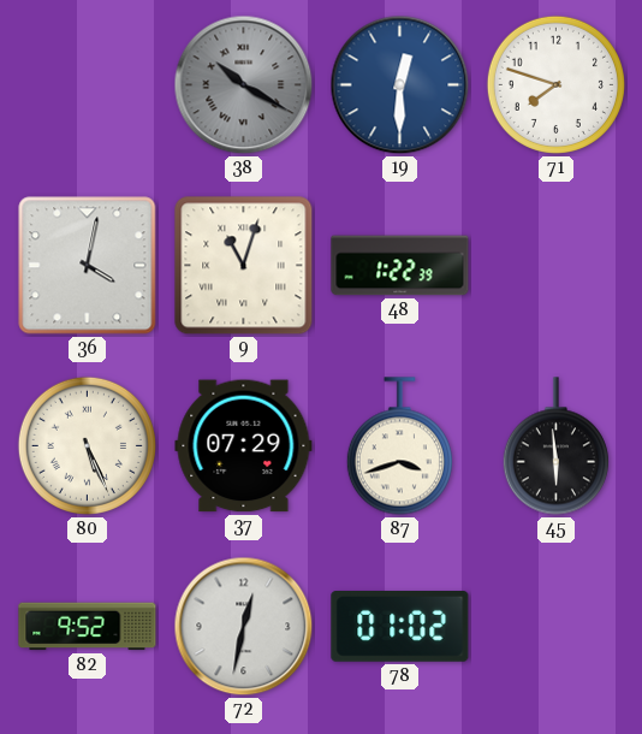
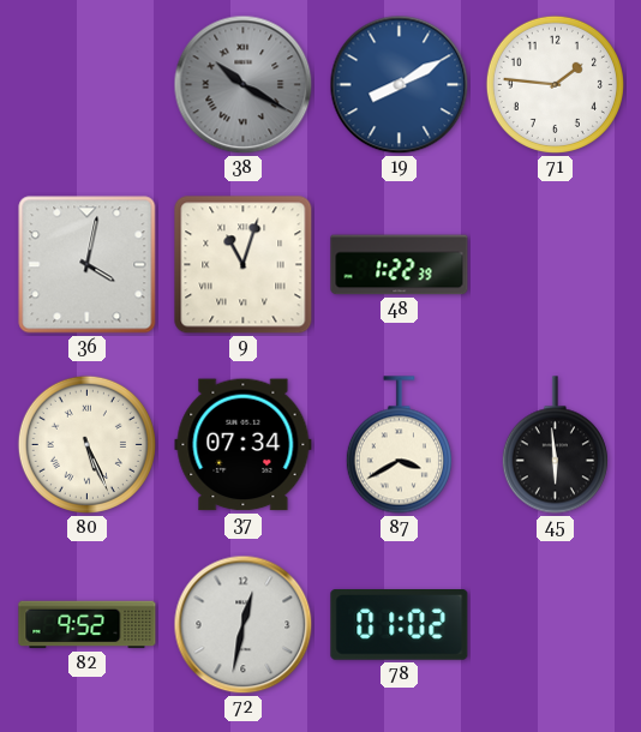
19: 12:30 -> 8:10 (400, 85)
71: 7:48 -> 1:46 (555, 84)
37: 07:29 -> 07:34 (244, 445)
87: 3:42 -> 3:40 (399, 445)
